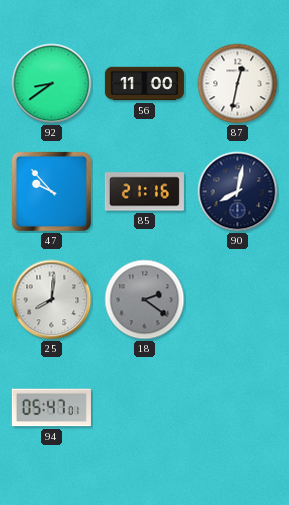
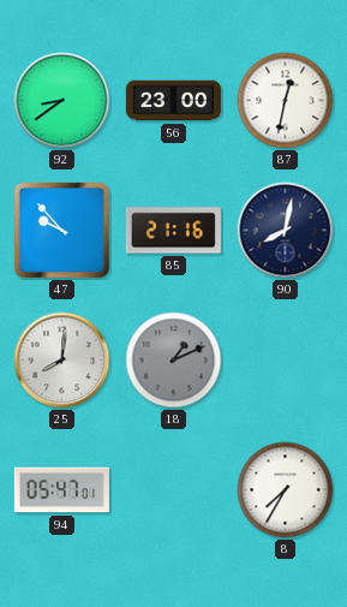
56: 11:00 -> 23:00 (173, 101)
18: 2:21 -> 1:11 (174, 361)
8: none -> 7:35 (286, 490)
